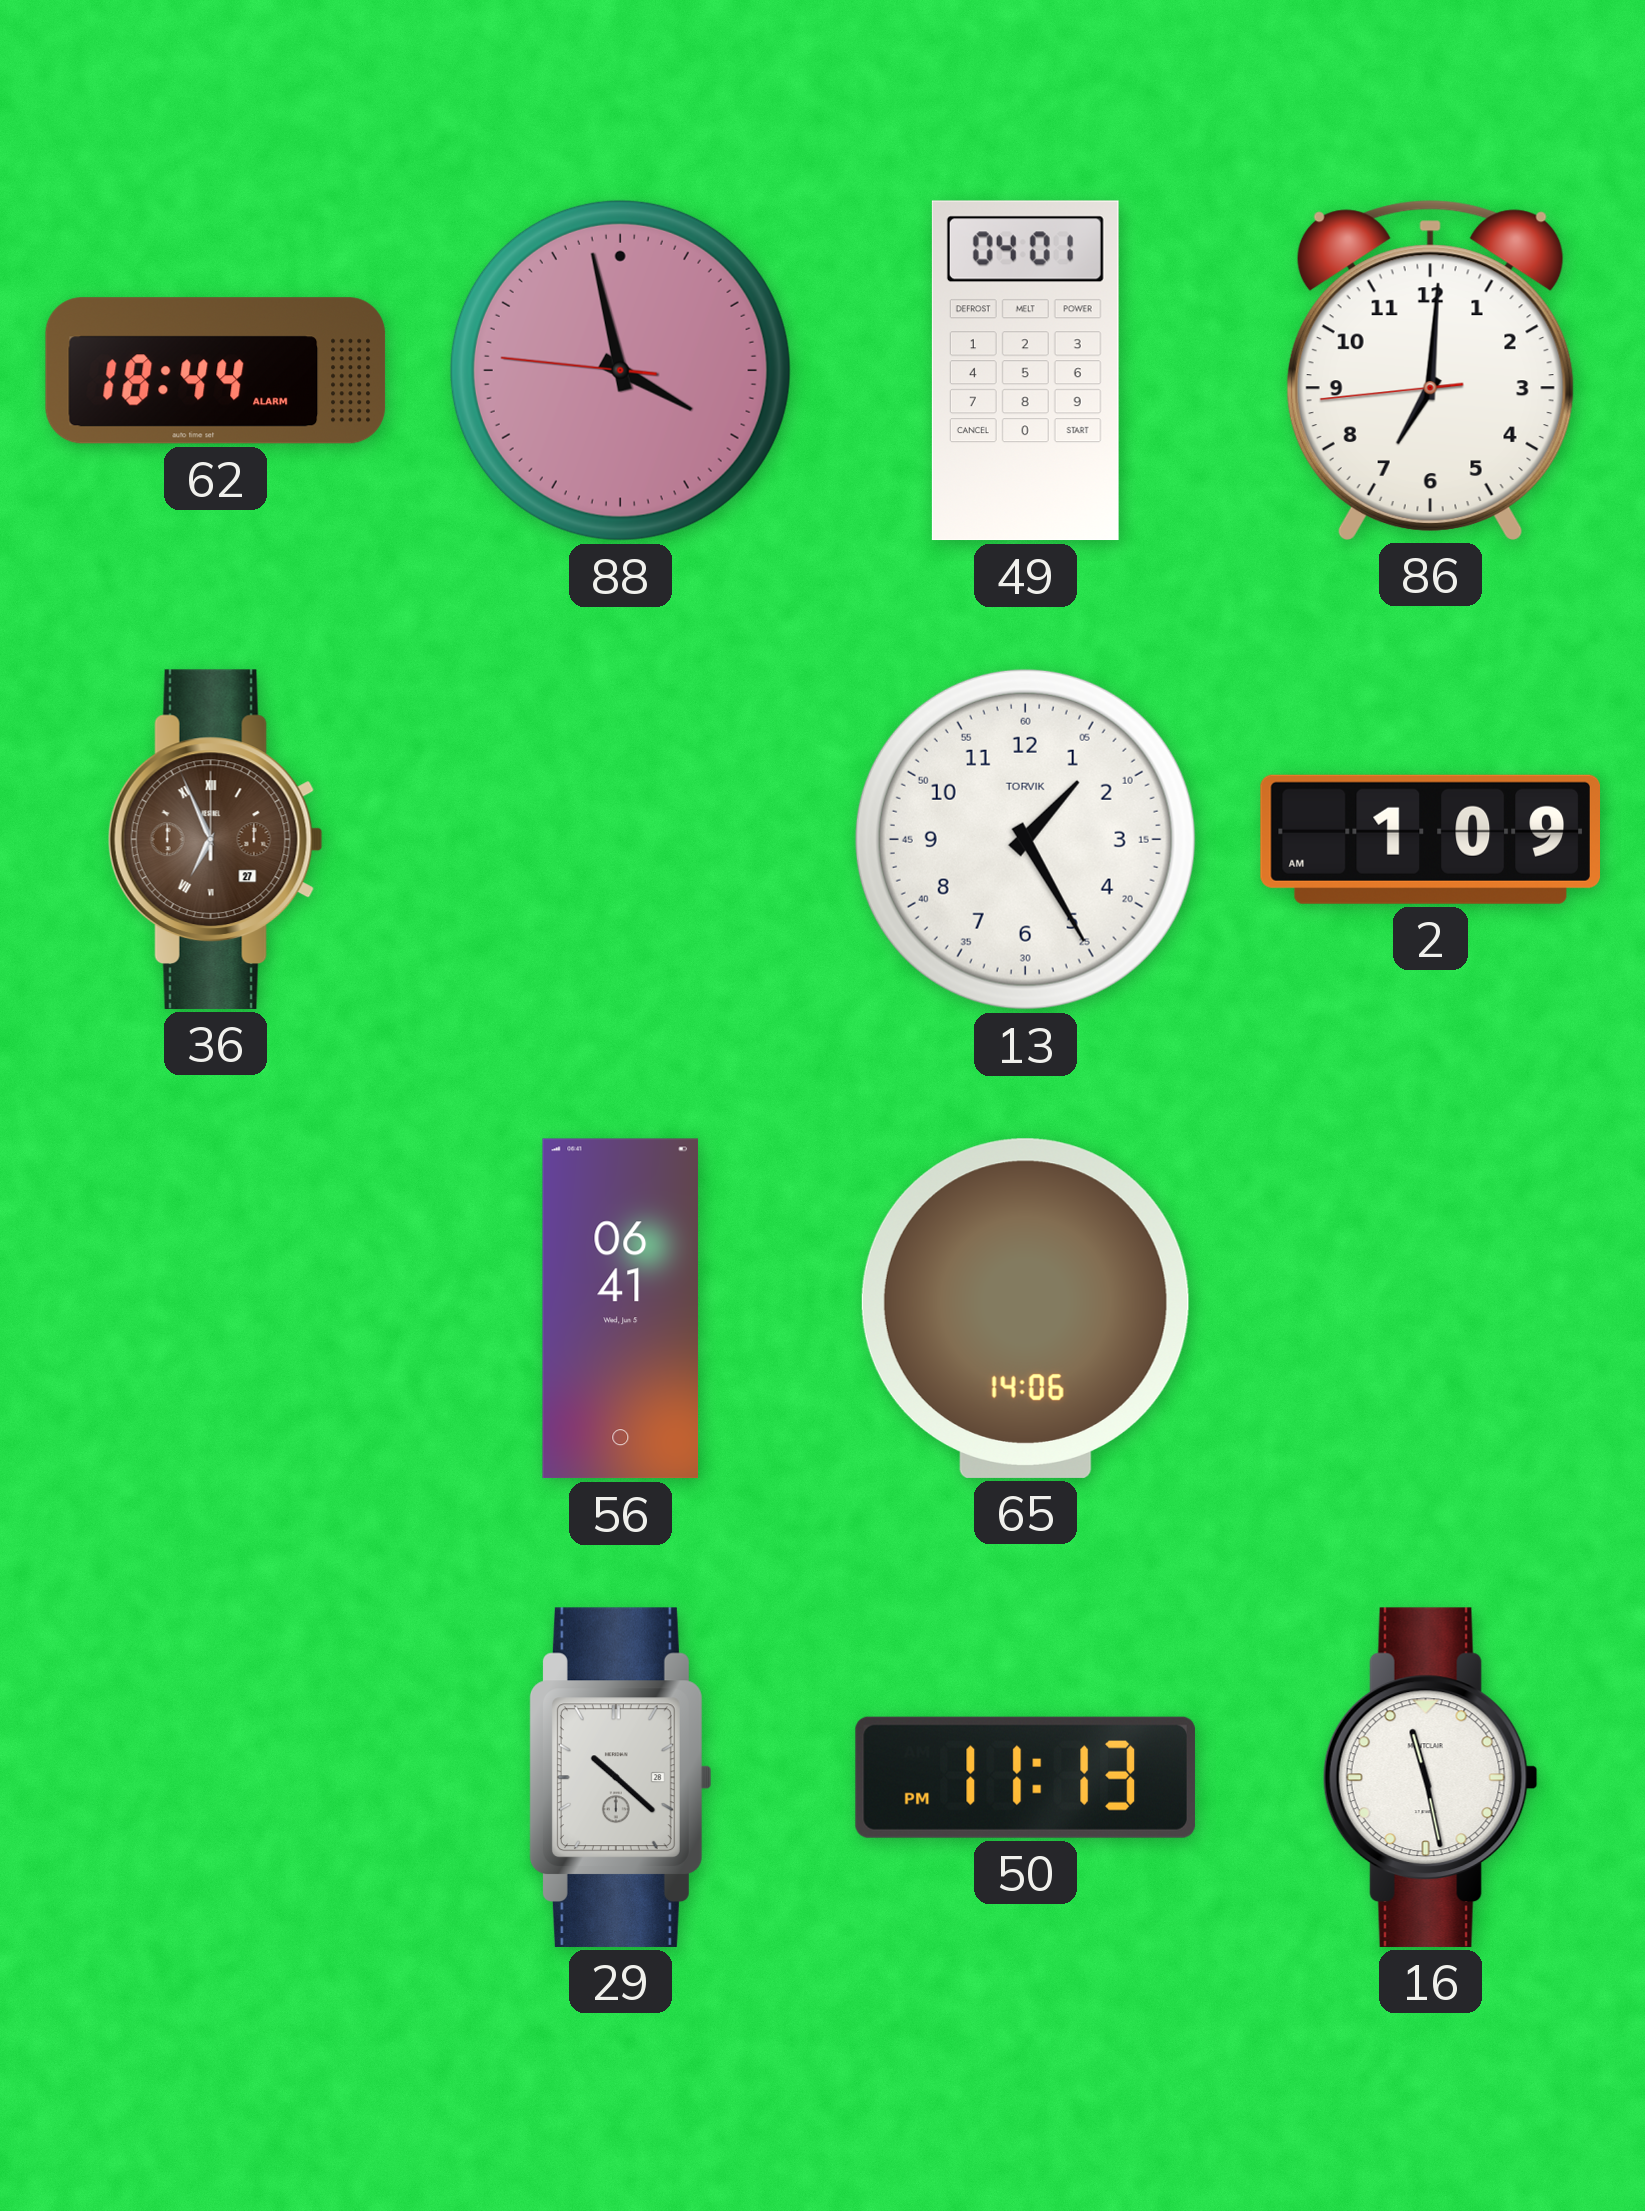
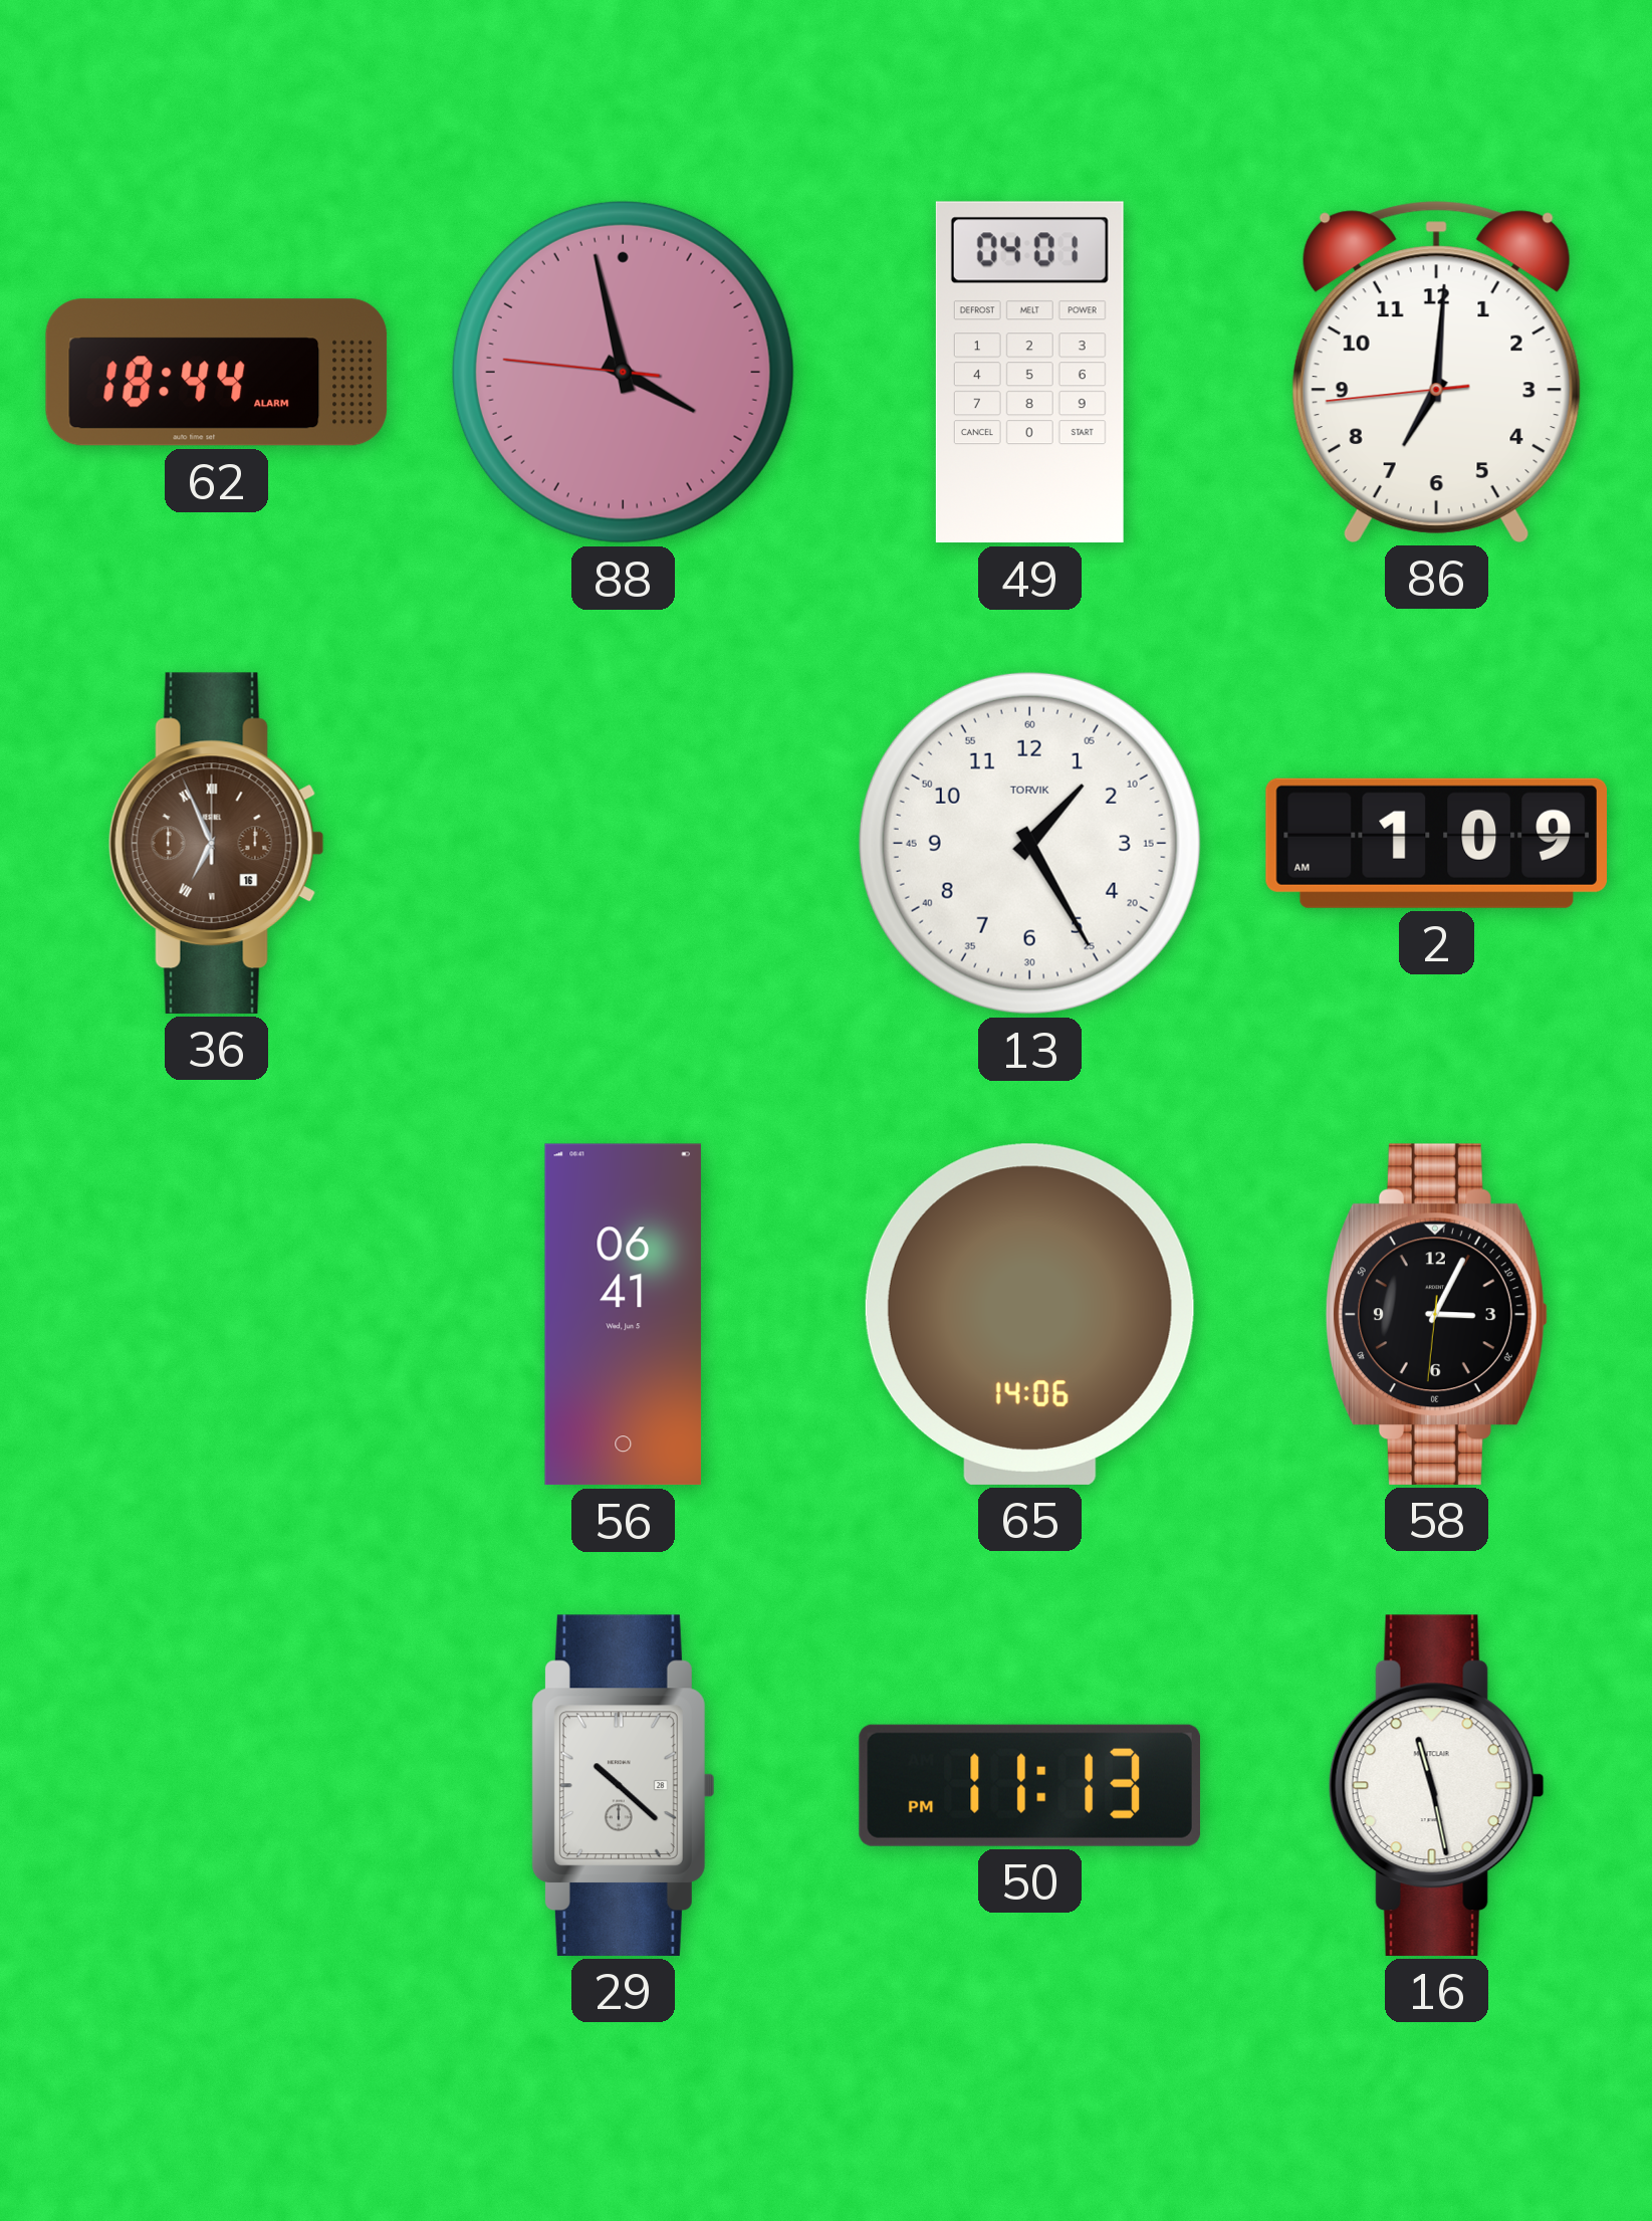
36 date: 27 -> 16 (216, 843)
58: none -> 3:04 (1436, 1314)
